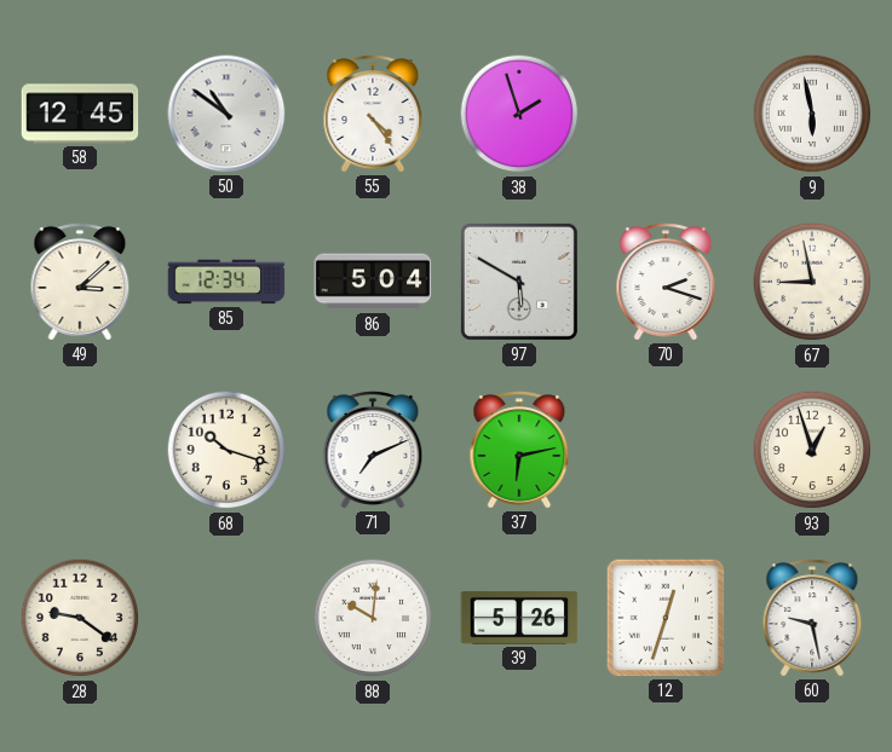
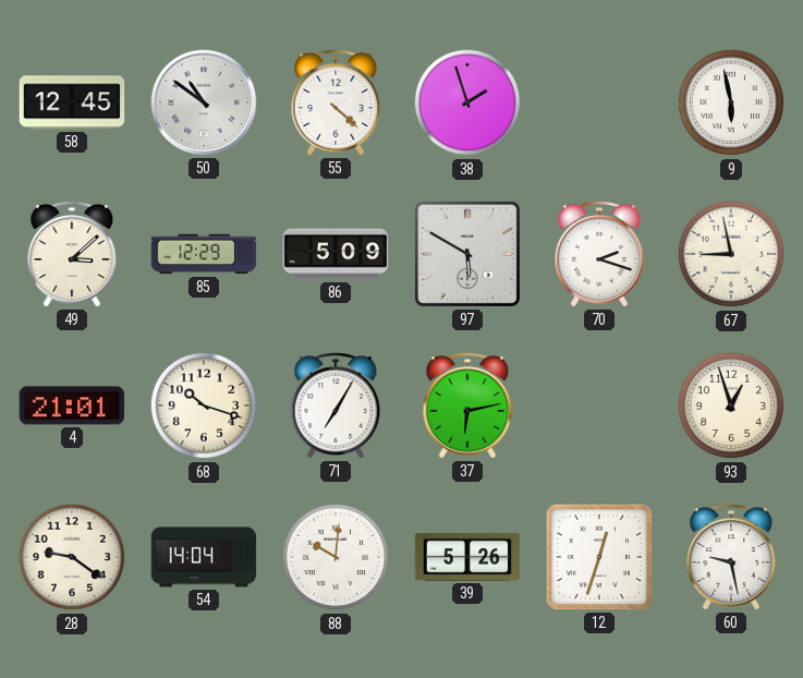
55: 4:24 -> 4:22 (336, 102)
85: 12:34 -> 12:29 (204, 254)
86: 5:04 -> 5:09 (336, 254)
4: none -> 21:01 (72, 405)
71: 7:11 -> 7:05 (336, 405)
54: none -> 14:04 (204, 557)
